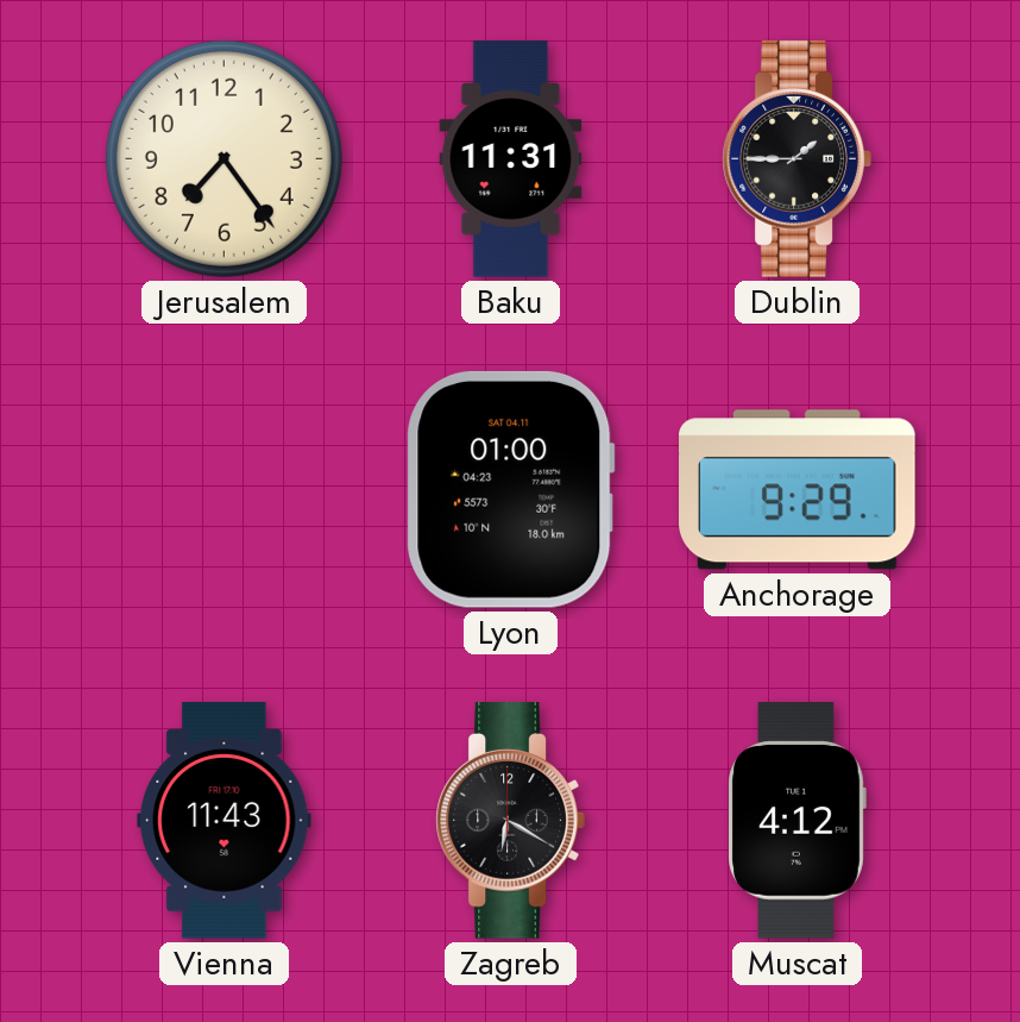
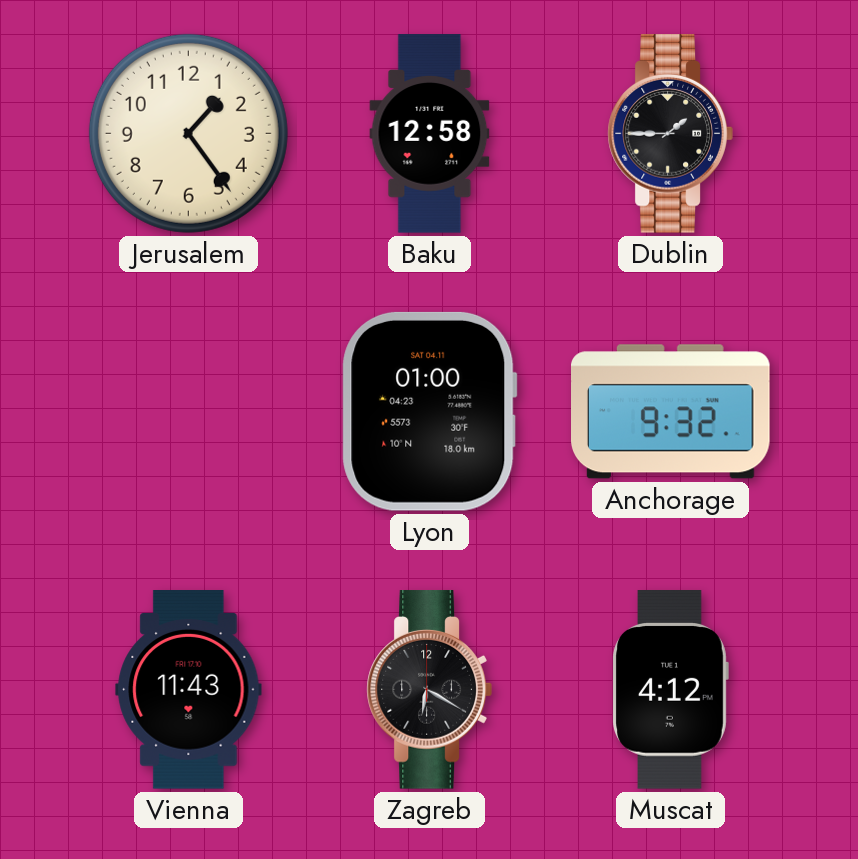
Jerusalem: 7:24 -> 1:24 (188, 133)
Baku: 11:31 -> 12:58 (430, 134)
Anchorage: 9:29 -> 9:32 (671, 412)
